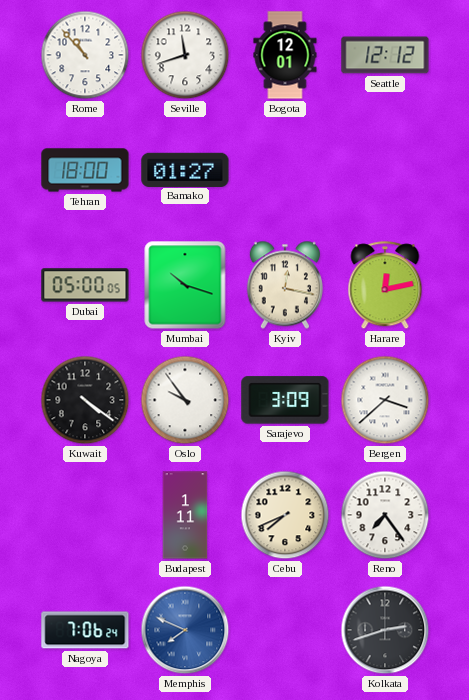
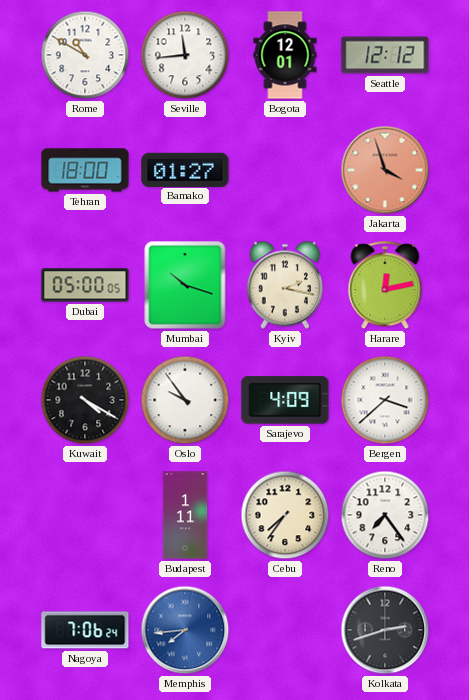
Rome: 10:53 -> 10:50 (85, 55)
Seville: 11:42 -> 11:44 (185, 55)
Jakarta: none -> 3:57 (385, 170)
Kyiv: 12:17 -> 2:17 (285, 285)
Kuwait: 4:21 -> 4:20 (85, 400)
Sarajevo: 3:09 -> 4:09 (285, 400)
Cebu: 7:41 -> 7:36 (285, 515)
Memphis: 7:49 -> 7:44 (185, 630)
